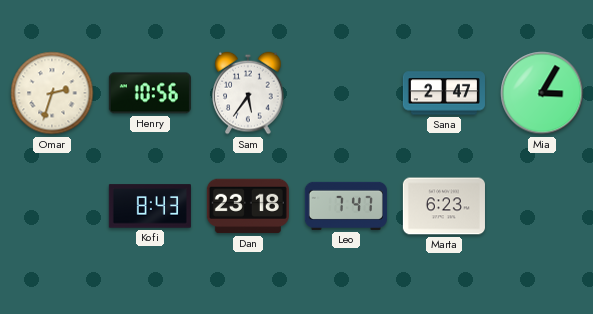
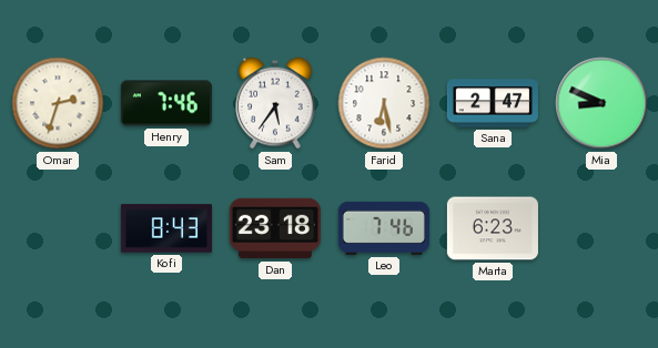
Henry: 10:56 -> 7:46 (166, 103)
Farid: none -> 6:28 (384, 103)
Mia: 3:05 -> 8:49 (601, 103)
Leo: 7:47 -> 7:46 (384, 228)
